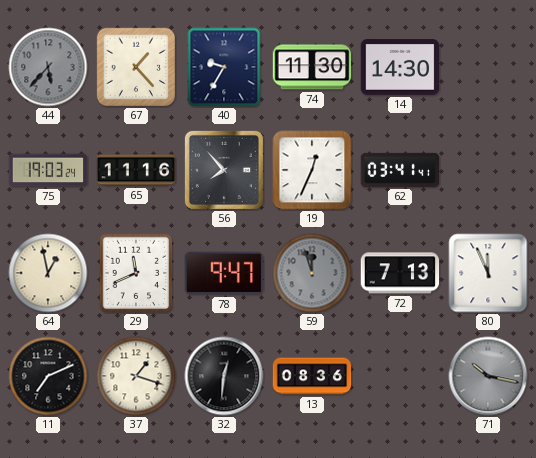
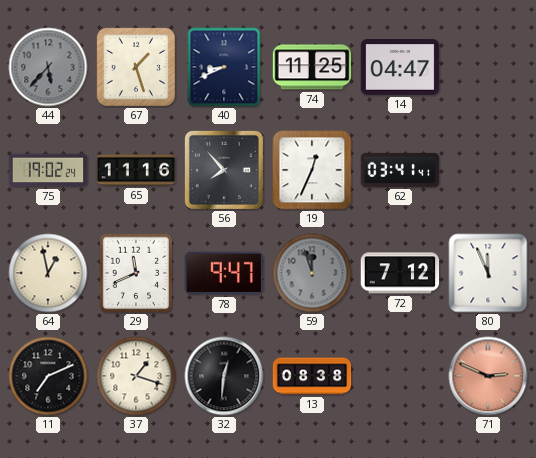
67: 1:23 -> 1:27 (135, 67)
40: 9:35 -> 8:41 (224, 67)
74: 11:30 -> 11:25 (312, 67)
14: 14:30 -> 04:47 (400, 68)
75: 19:03 -> 19:02 (48, 170)
72: 7:13 -> 7:12 (400, 273)
13: 08:36 -> 08:38 (312, 376)
71: 10:17 -> 2:49 (488, 376)
71 dial: grey -> salmon (488, 376)
